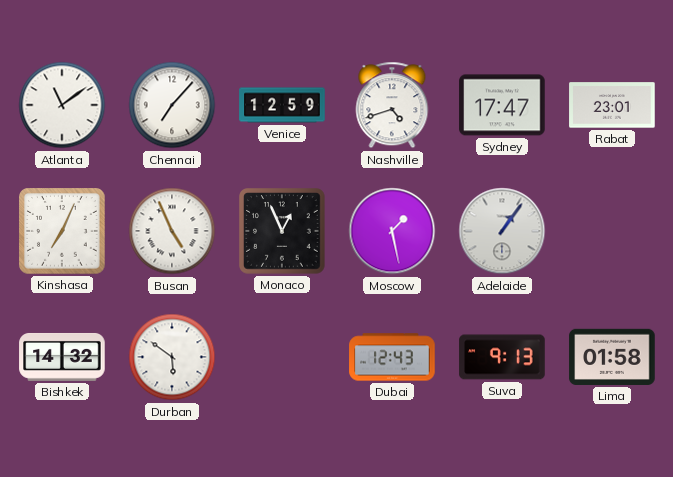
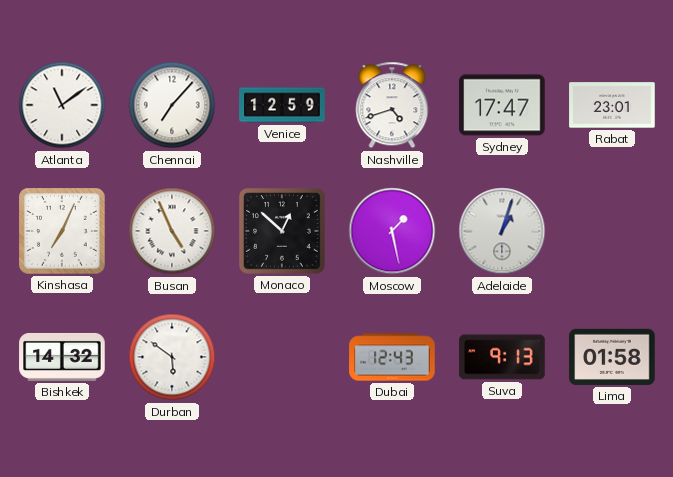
Monaco: 12:56 -> 12:52 (282, 231)
Adelaide: 1:06 -> 1:03 (502, 231)
